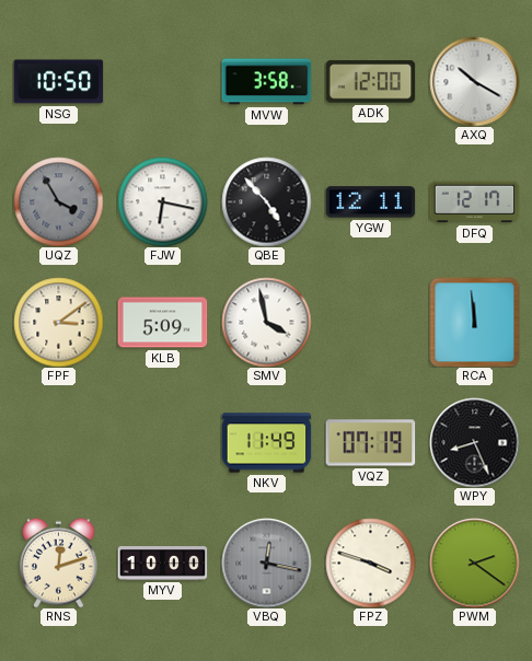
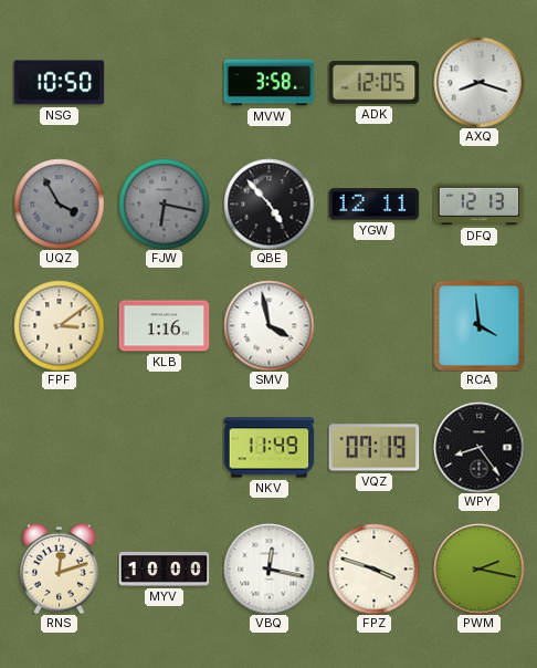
ADK: 12:00 -> 12:05 (373, 83)
AXQ: 10:20 -> 8:18 (478, 82)
FJW dial: white -> grey (164, 203)
DFQ: 12:17 -> 12:13 (478, 205)
KLB: 5:09 -> 1:16 (164, 326)
RCA: 11:59 -> 3:59 (478, 325)
WPY: 8:26 -> 8:24 (478, 447)
VBQ dial: grey -> white (268, 568)
PWM: 2:21 -> 2:17 (478, 568)
